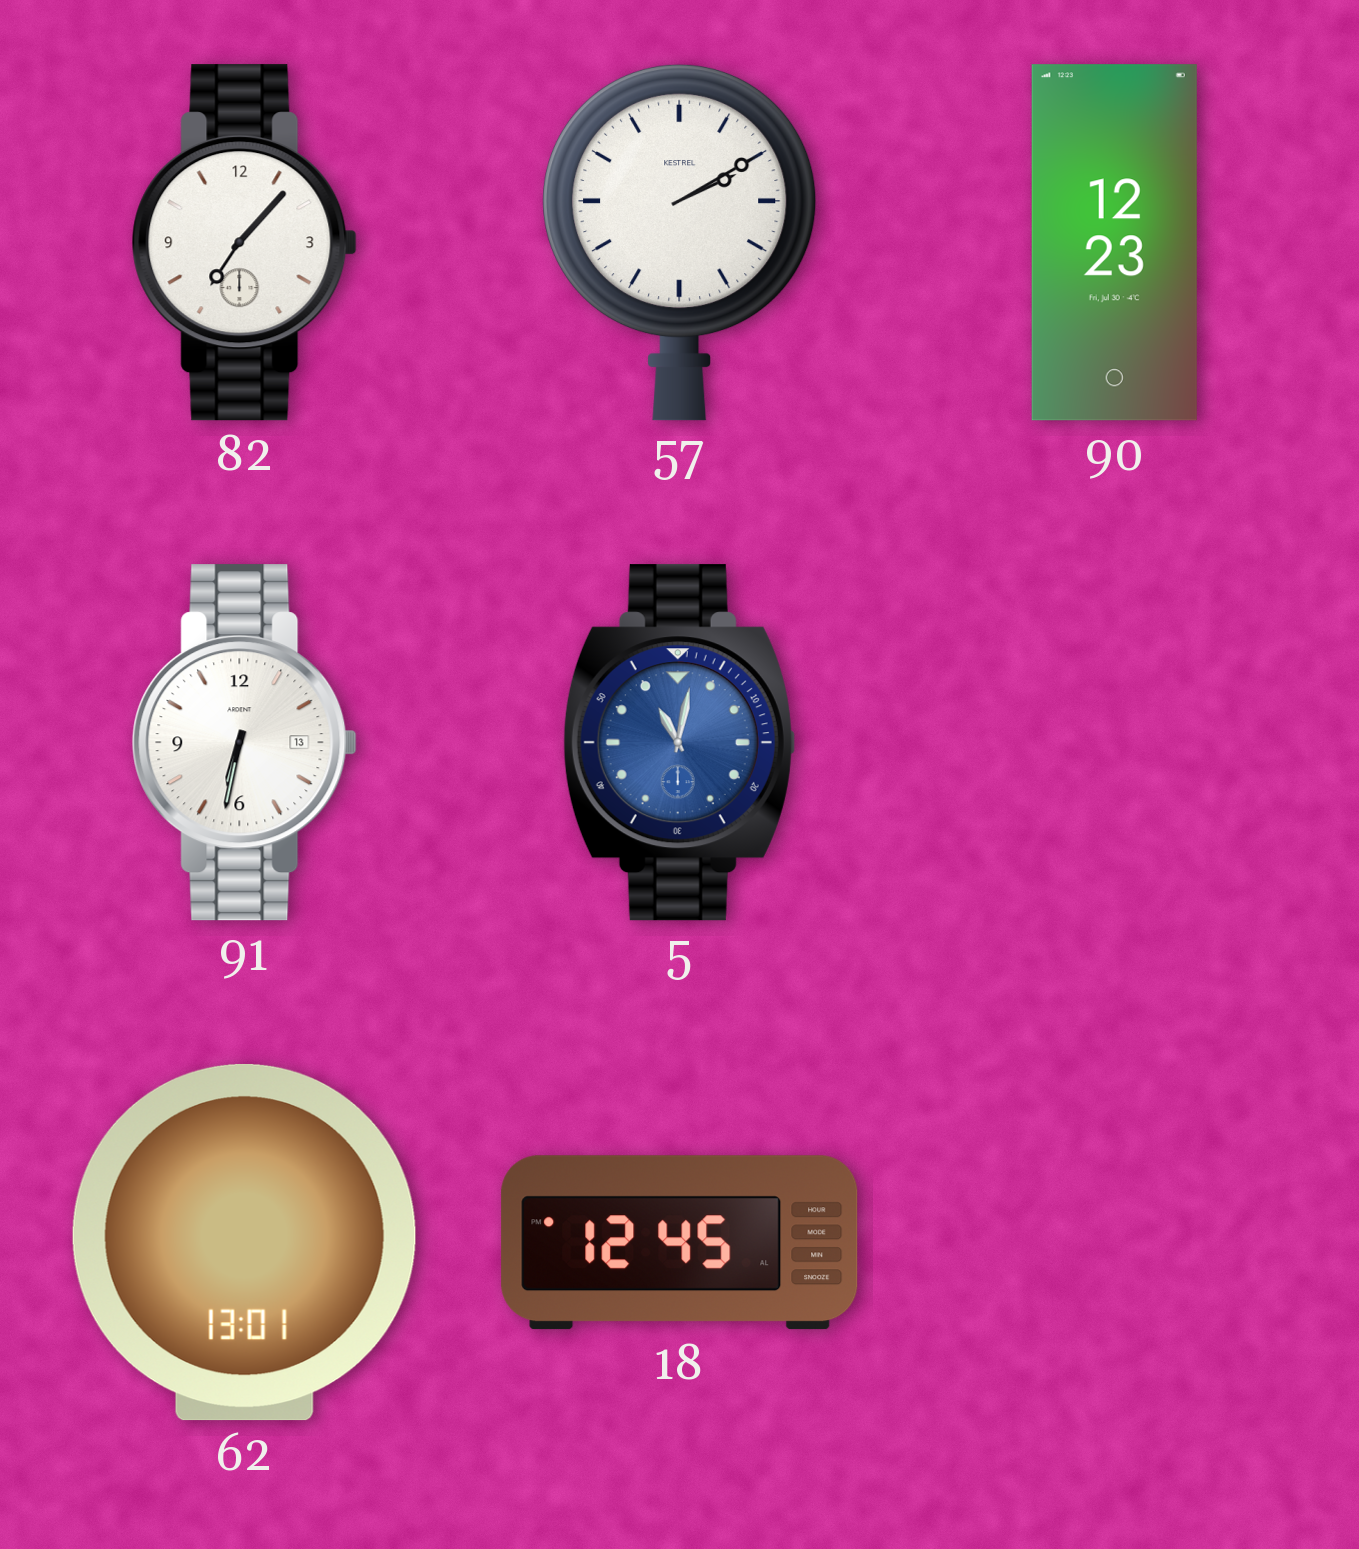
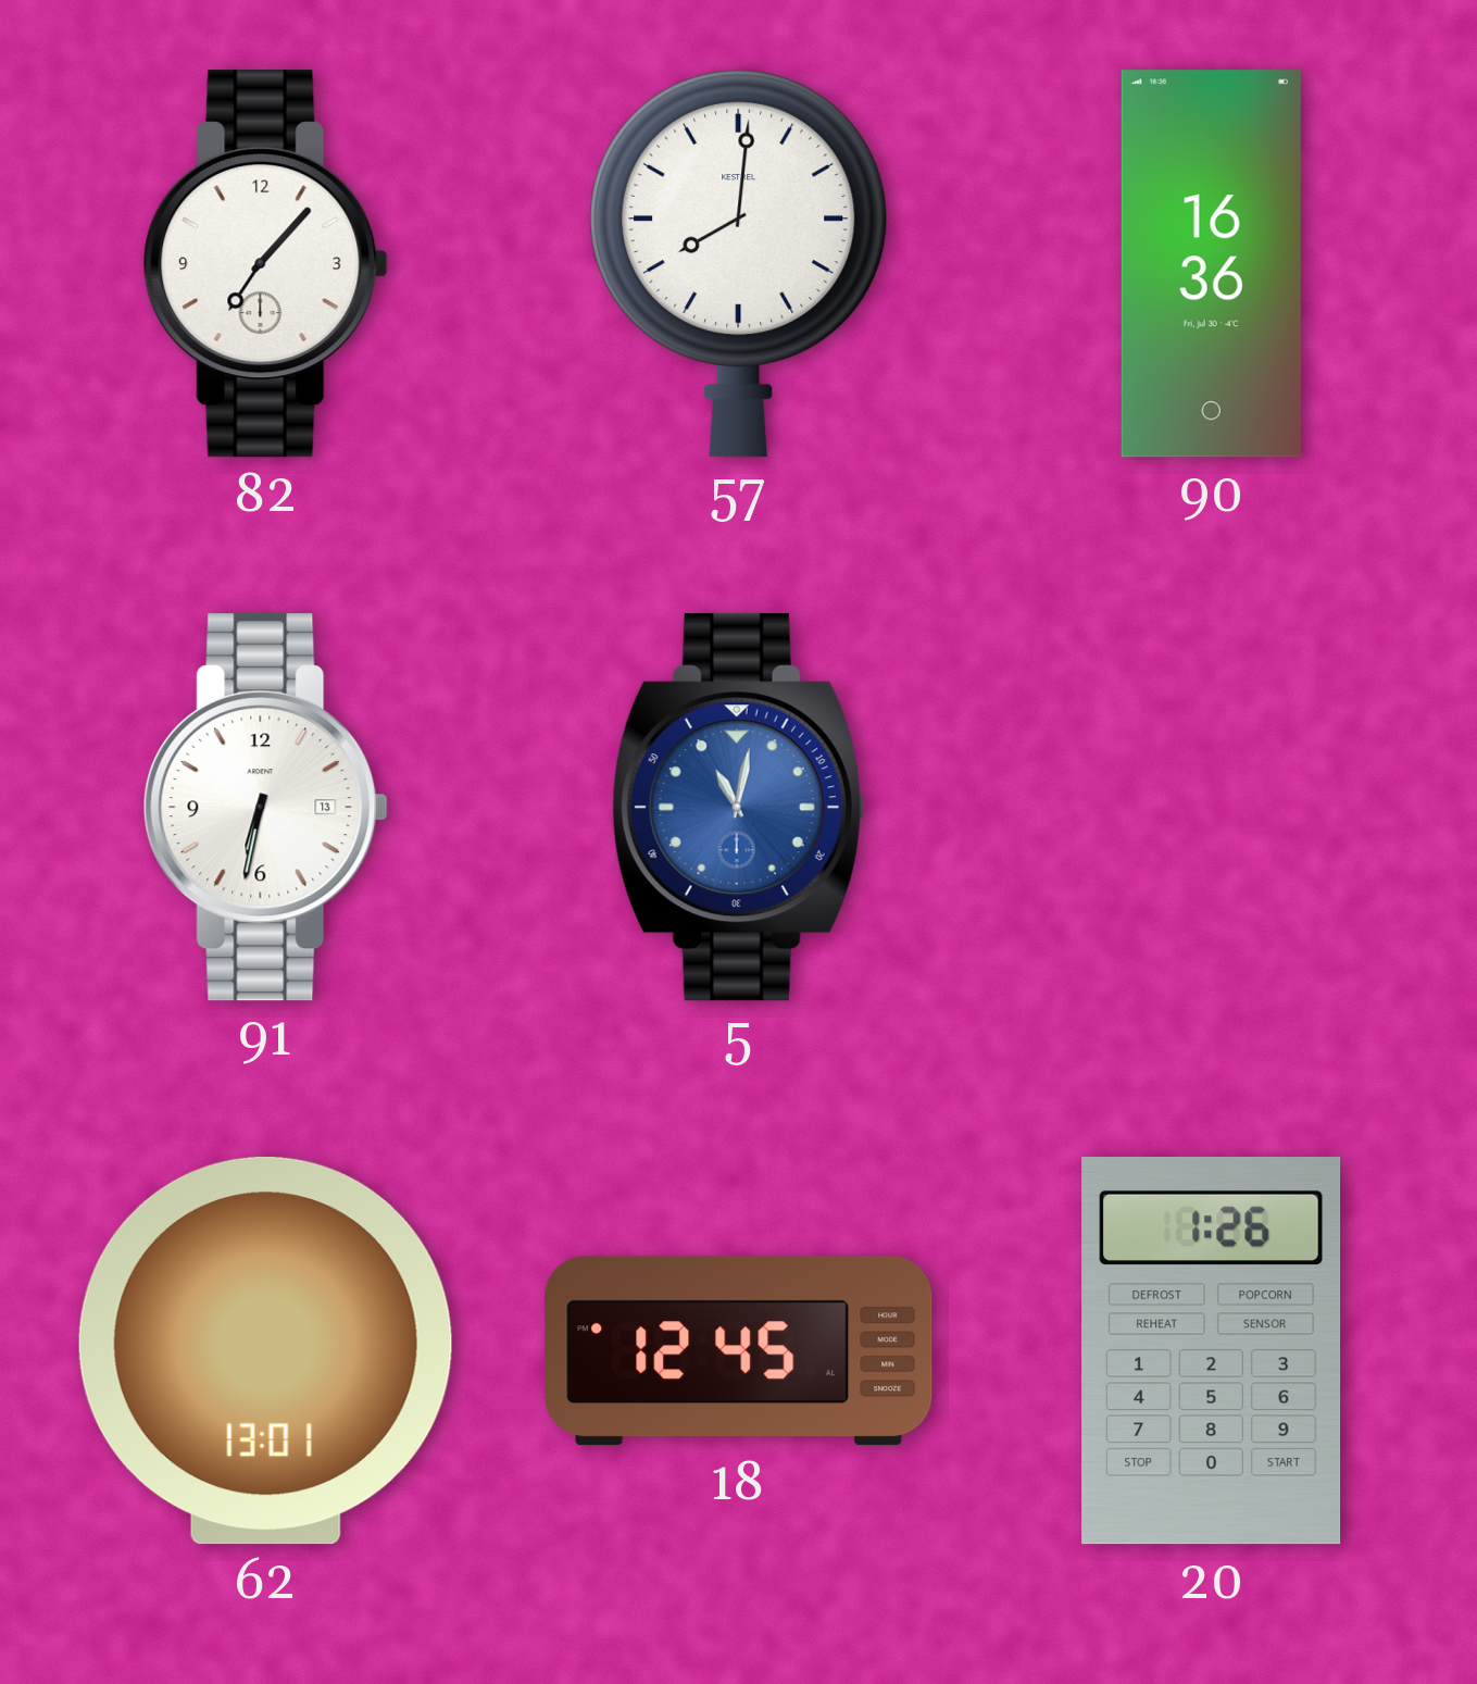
57: 2:10 -> 8:01 (739, 263)
90: 12:23 -> 16:36 (1211, 264)
20: none -> 1:26 (1212, 1351)
